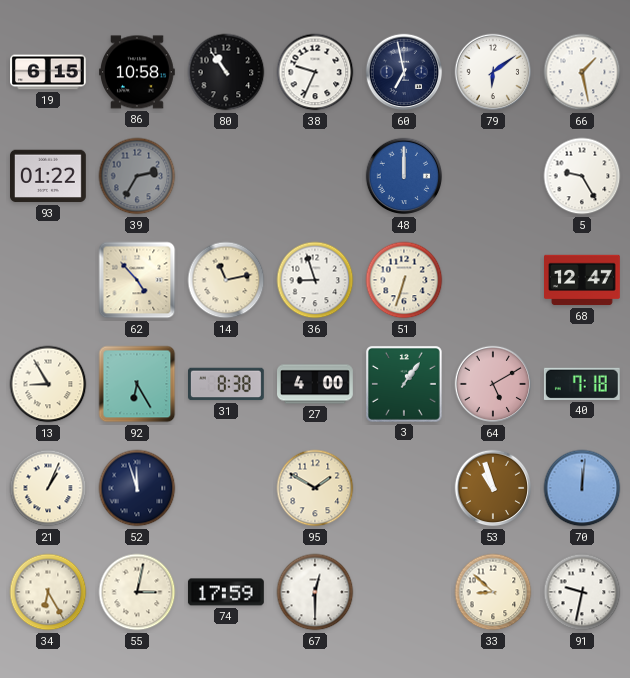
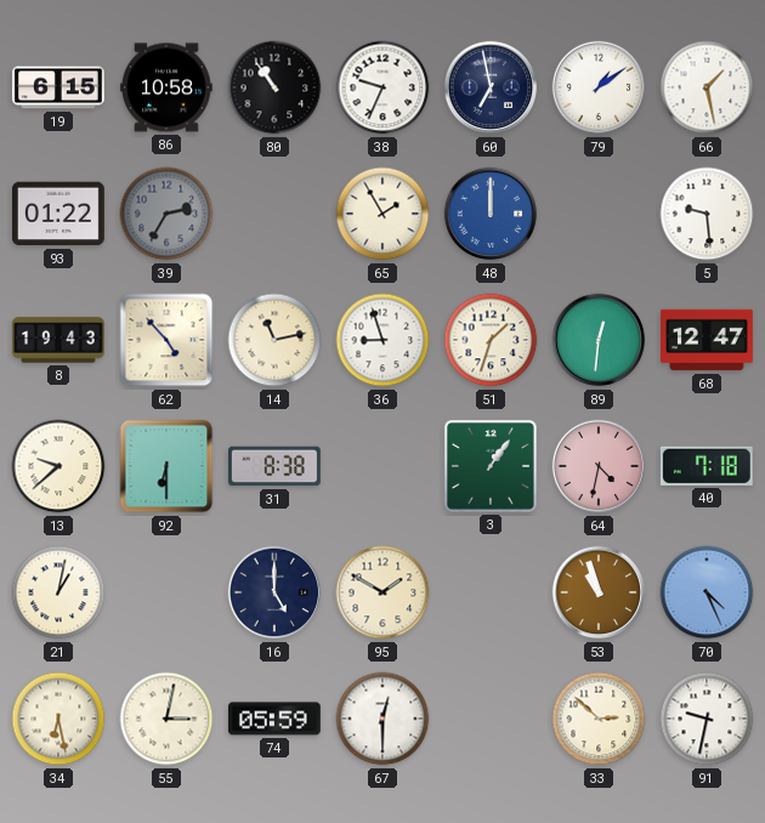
79: 6:09 -> 1:09 (599, 87)
65: none -> 1:55 (382, 214)
5: 9:25 -> 9:29 (707, 214)
8: none -> 19:43 (59, 340)
51: 6:33 -> 1:33 (491, 340)
89: none -> 12:31 (599, 340)
13: 8:55 -> 9:38 (58, 466)
92: 6:25 -> 6:30 (166, 466)
27: 4:00 -> none (316, 384)
64: 5:10 -> 4:32 (599, 466)
21: 1:04 -> 1:02 (58, 592)
52: 11:57 -> none (137, 488)
16: none -> 5:00 (274, 592)
70: 12:01 -> 4:26 (707, 592)
34: 6:25 -> 6:28 (58, 719)
74: 17:59 -> 05:59 (274, 719)
33: 8:52 -> 2:52 (599, 719)
